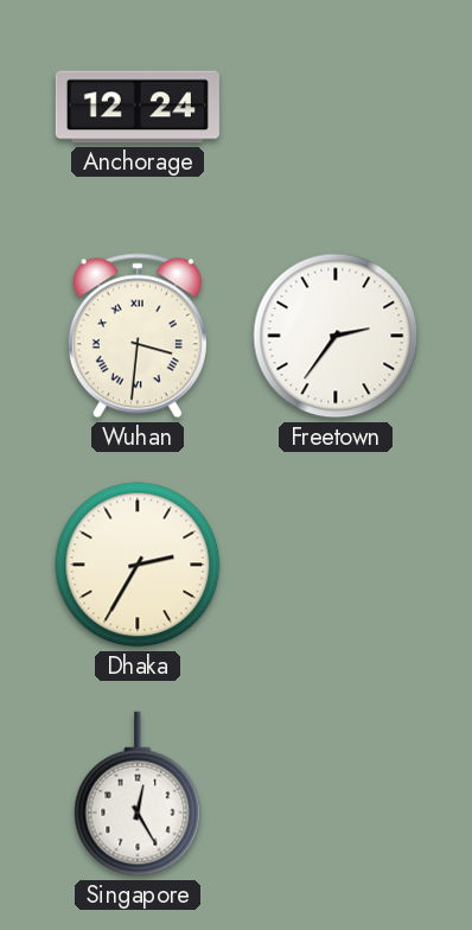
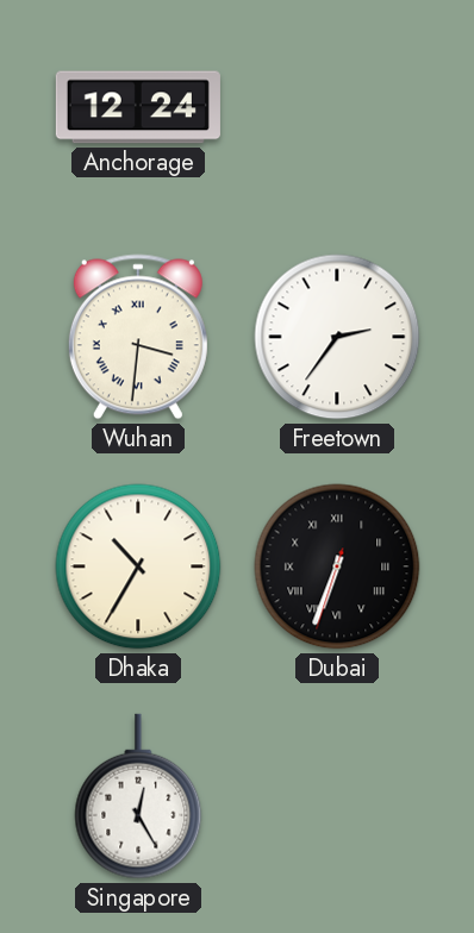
Dhaka: 2:35 -> 10:35 (138, 566)
Dubai: none -> 6:33 (337, 566)
